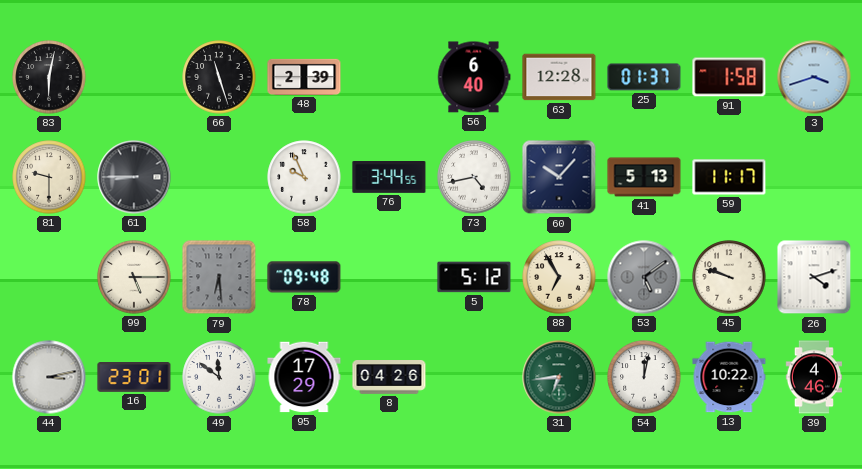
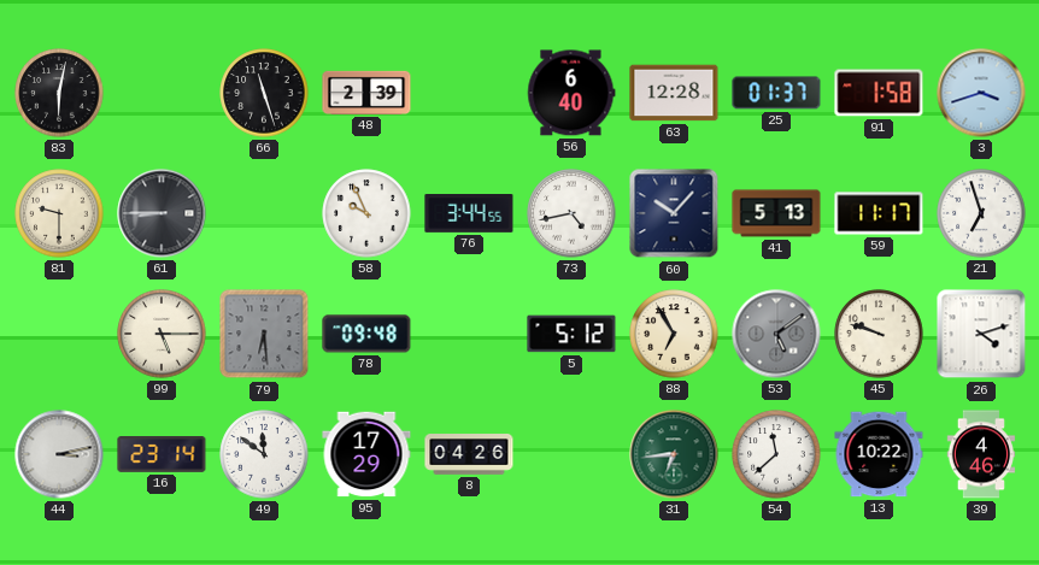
21: none -> 6:57 (981, 213)
16: 23:01 -> 23:14 (162, 455)
54: 12:02 -> 11:38 (776, 454)
